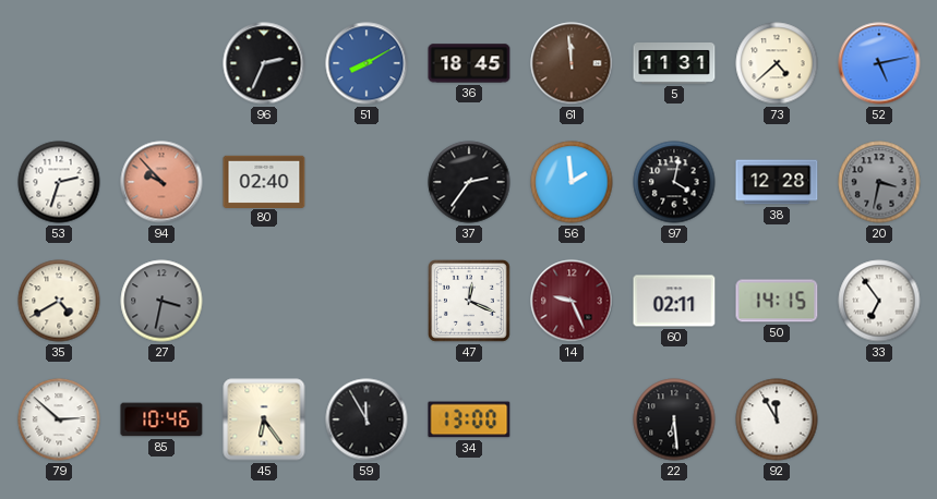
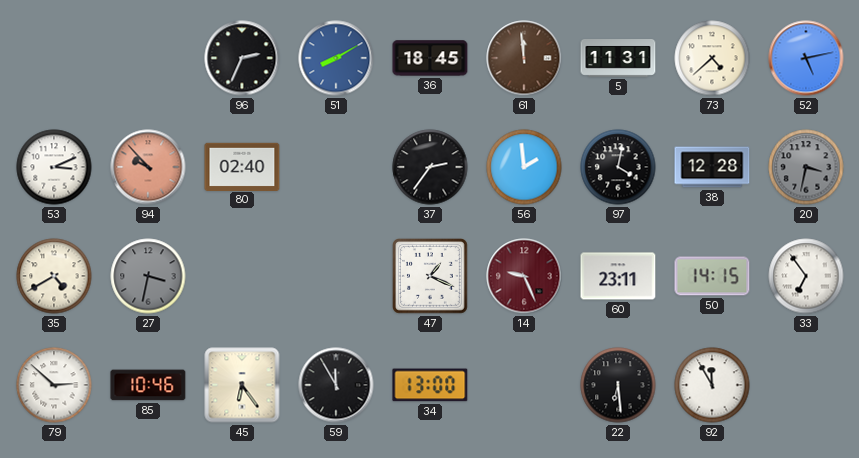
53: 2:33 -> 3:11 (54, 167)
47: 12:19 -> 1:19 (431, 277)
60: 02:11 -> 23:11 (618, 276)
